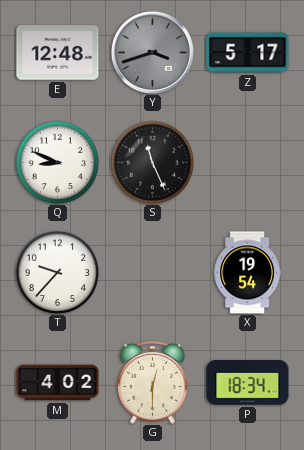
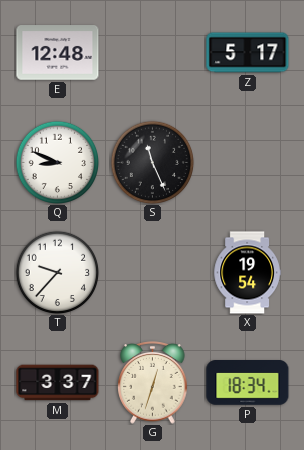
Y: 3:42 -> none (152, 52)
M: 4:02 -> 3:37 (58, 383)
G: 12:30 -> 12:33 (153, 383)
